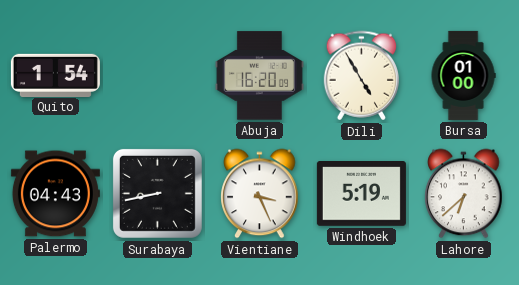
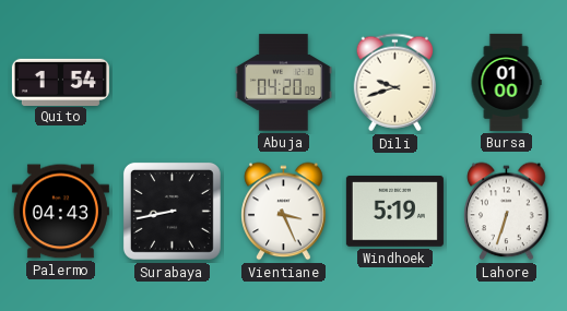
Abuja: 16:20 -> 04:20 (283, 83)
Dili: 4:55 -> 9:42 (394, 83)
Lahore: 6:38 -> 6:33 (507, 212)
